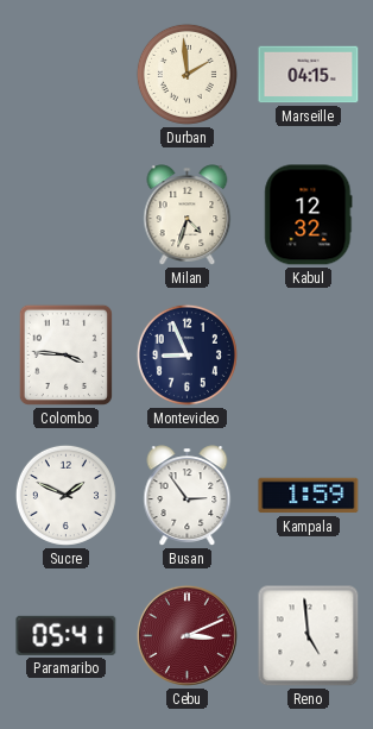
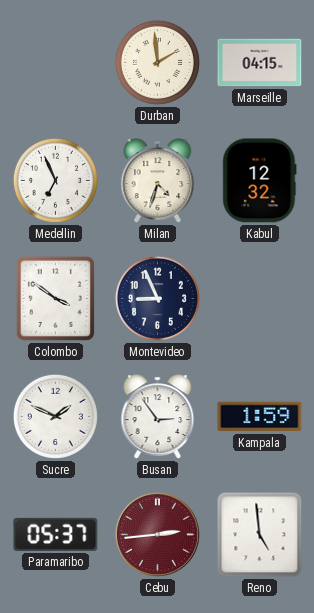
Medellin: none -> 6:56 (55, 180)
Colombo: 3:46 -> 3:51 (55, 298)
Paramaribo: 05:41 -> 05:37 (56, 534)
Cebu: 3:11 -> 2:44 (157, 534)
